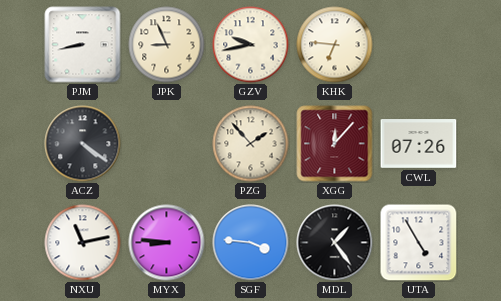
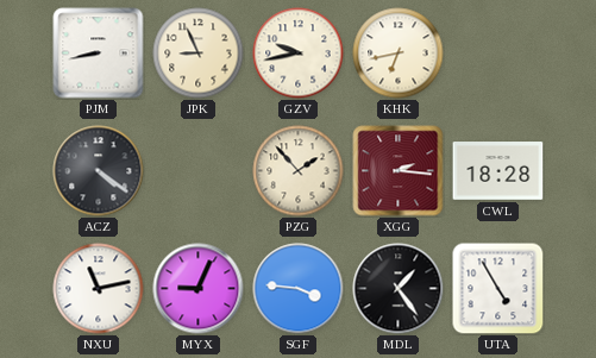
KHK: 6:46 -> 6:43 (399, 54)
XGG: 12:07 -> 2:16 (399, 171)
CWL: 07:26 -> 18:28 (498, 171)
MYX: 8:46 -> 9:04 (199, 289)
